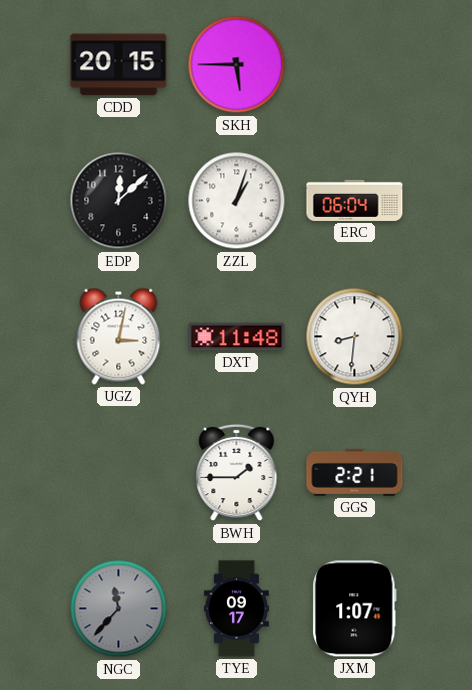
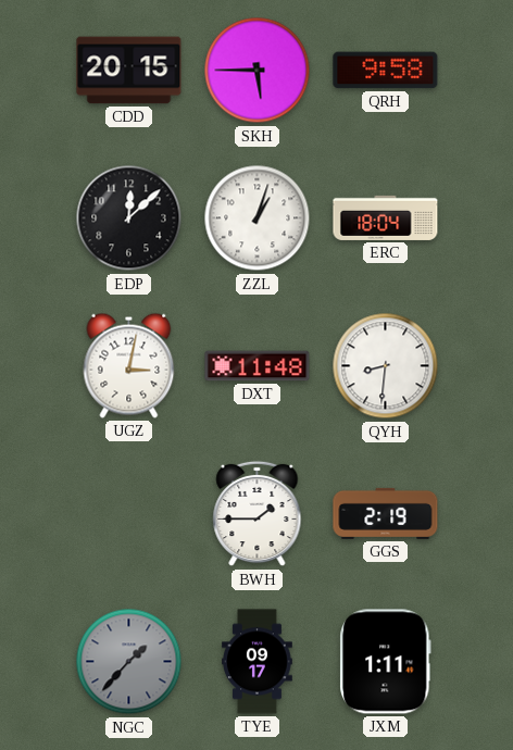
QRH: none -> 9:58 (386, 71)
ERC: 06:04 -> 18:04 (386, 217)
GGS: 2:21 -> 2:19 (386, 513)
NGC: 11:37 -> 1:37 (129, 662)
JXM: 1:07 -> 1:11 (386, 662)
